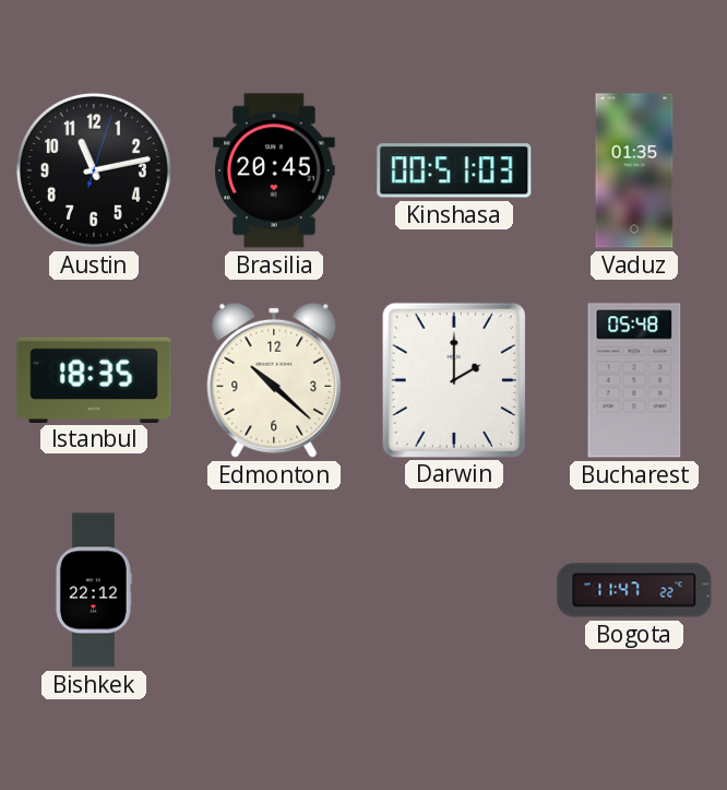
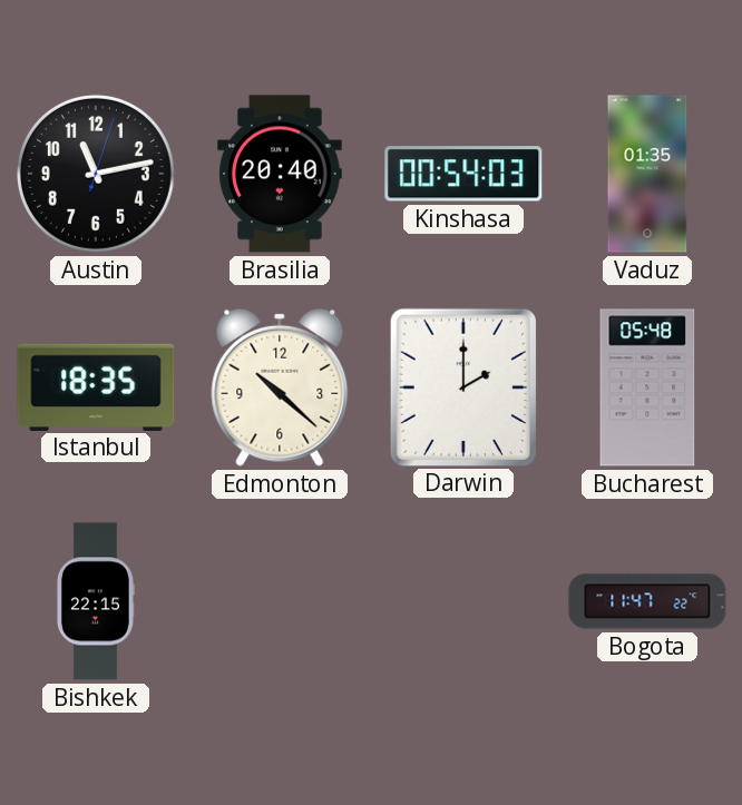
Brasilia: 20:45 -> 20:40 (280, 174)
Kinshasa: 00:51 -> 00:54 (463, 174)
Bishkek: 22:12 -> 22:15 (95, 601)
